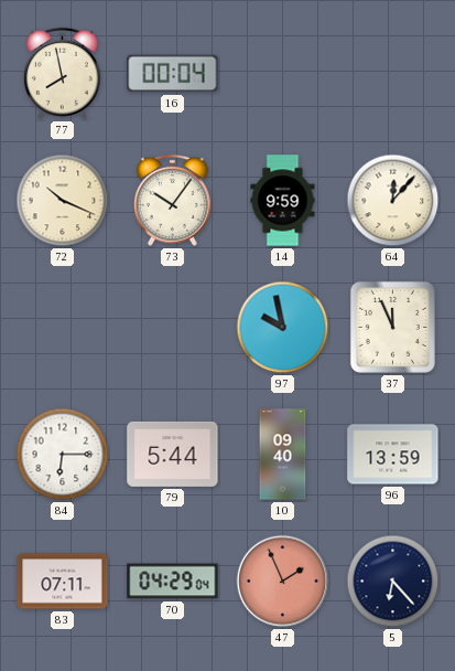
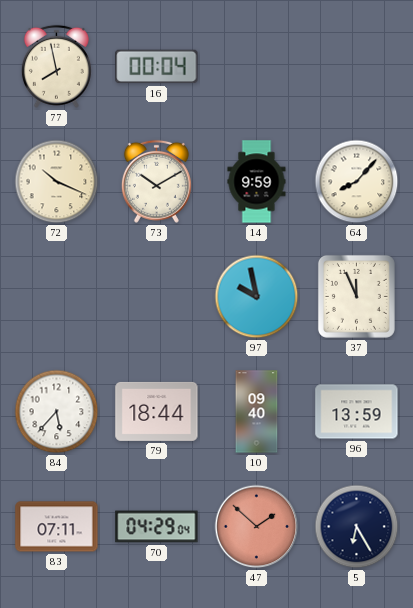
73: 10:06 -> 10:10 (156, 181)
64: 12:07 -> 8:07 (357, 182)
84: 6:15 -> 5:37 (57, 412)
79: 5:44 -> 18:44 (157, 411)
47: 1:56 -> 1:52 (257, 527)
5: 6:23 -> 6:25 (357, 527)
